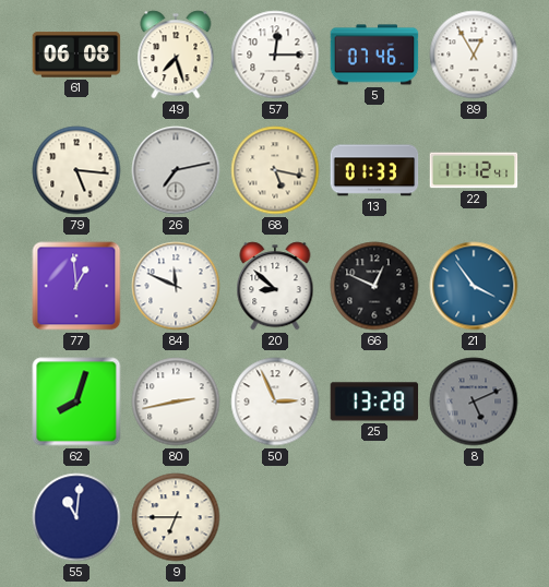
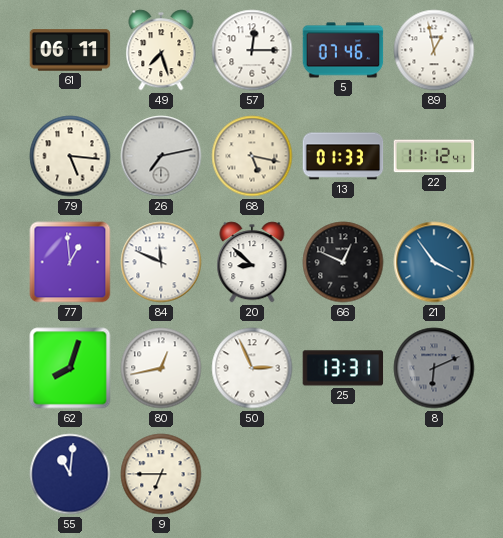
61: 06:08 -> 06:11 (70, 50)
89: 12:55 -> 12:58 (434, 50)
80: 2:43 -> 12:43 (161, 368)
25: 13:28 -> 13:31 (343, 368)
8: 5:11 -> 6:11 (434, 368)
